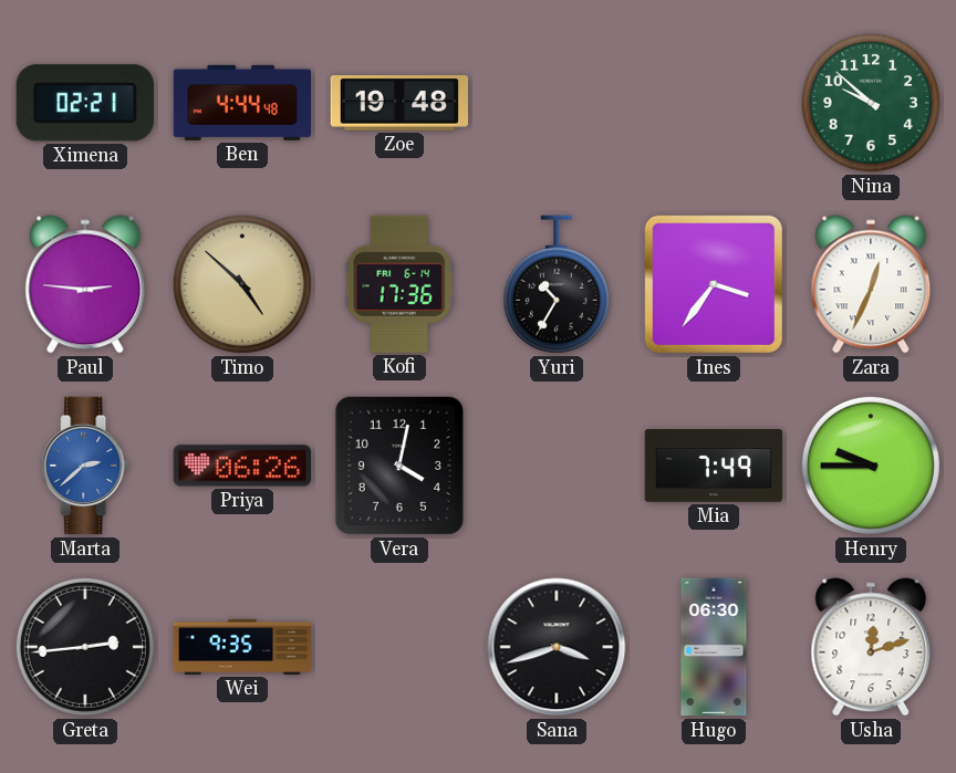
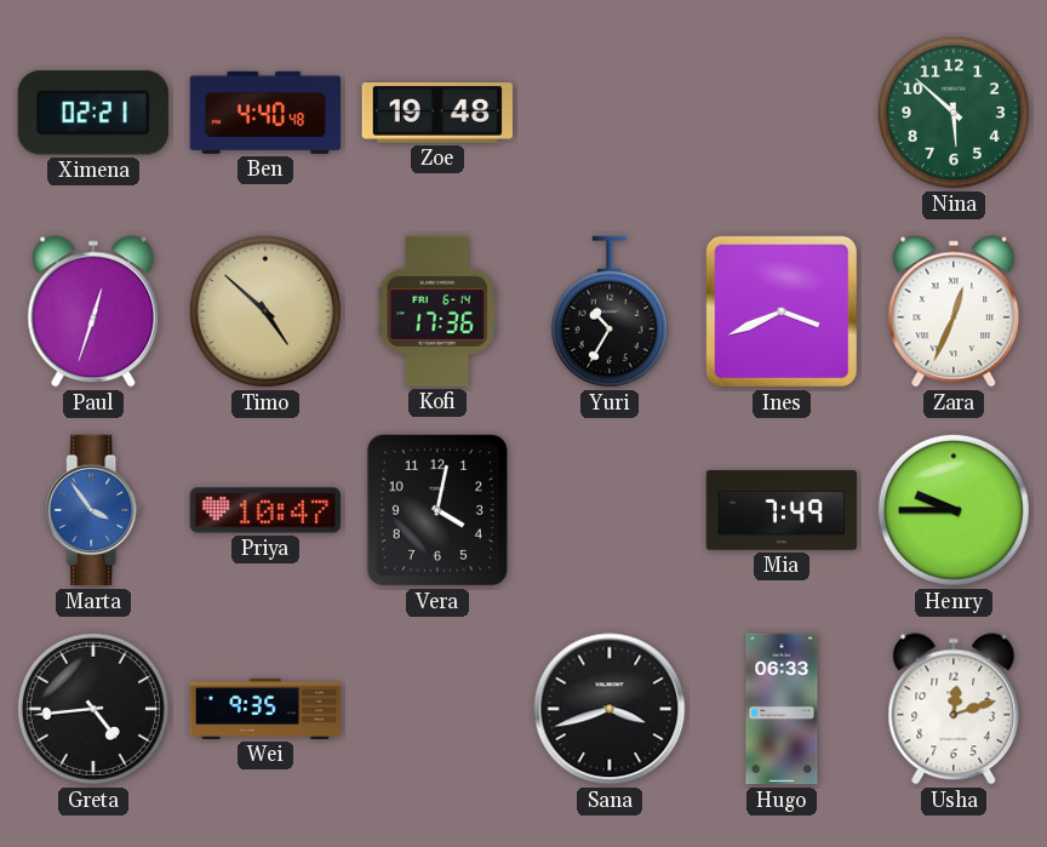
Ben: 4:44 -> 4:40 (264, 113)
Nina: 9:52 -> 5:52 (954, 113)
Paul: 2:46 -> 12:33 (93, 311)
Ines: 3:36 -> 3:41 (782, 311)
Marta: 2:38 -> 3:54 (93, 510)
Priya: 06:26 -> 10:47 (264, 510)
Greta: 2:44 -> 4:44 (93, 709)
Hugo: 06:30 -> 06:33 (782, 709)
